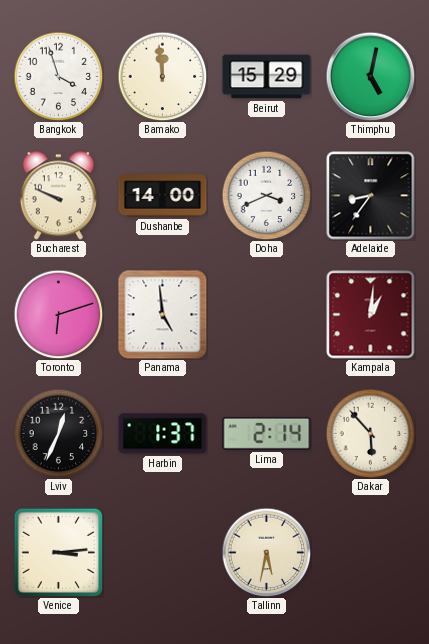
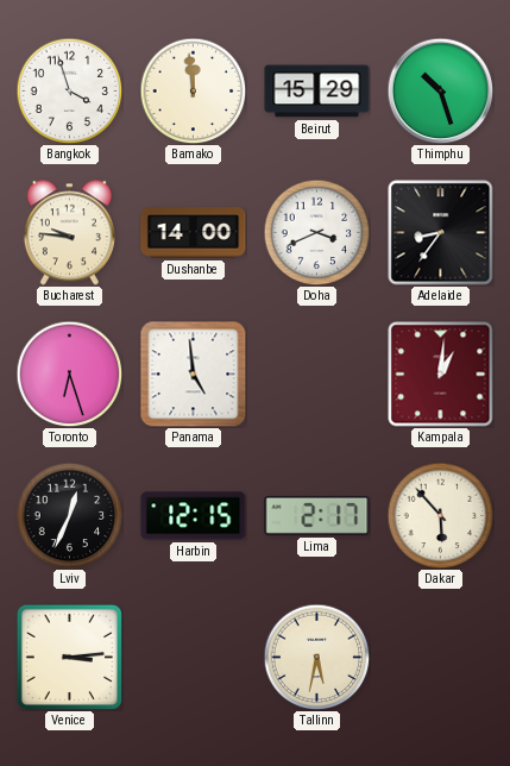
Thimphu: 5:02 -> 10:27 (440, 90)
Bucharest: 9:49 -> 9:46 (69, 233)
Toronto: 6:12 -> 6:27 (69, 373)
Harbin: 1:37 -> 12:15 (194, 516)
Lima: 2:14 -> 2:17 (317, 515)
